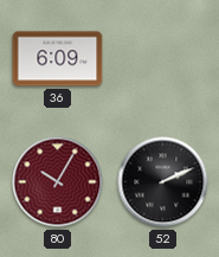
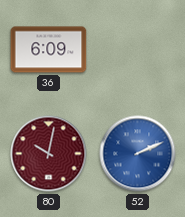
80: 10:05 -> 10:02 (49, 154)
52 dial: black -> blue (138, 154)
